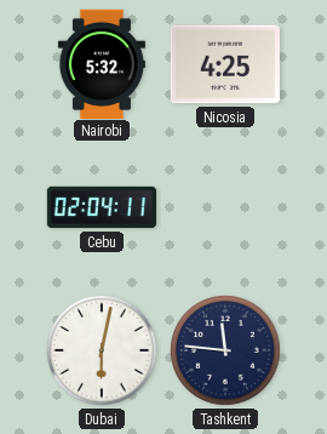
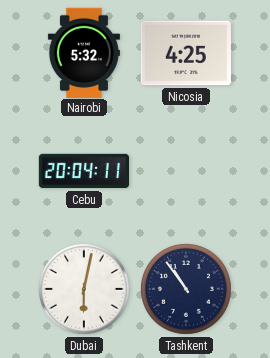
Cebu: 02:04 -> 20:04 (84, 171)
Tashkent: 11:46 -> 10:54 (187, 290)
